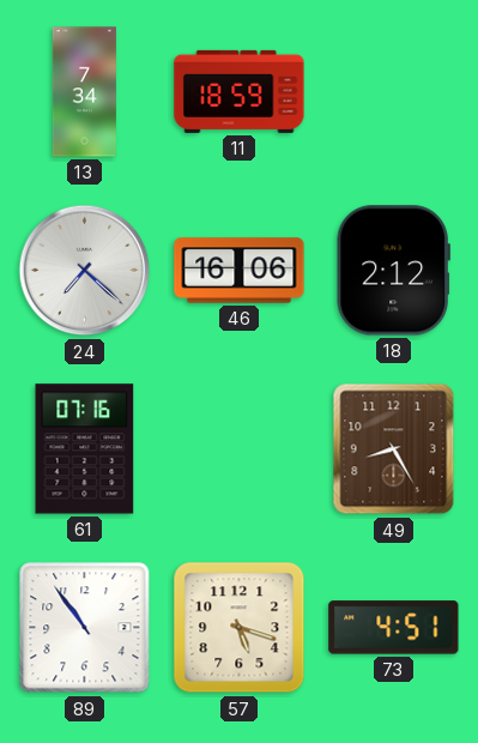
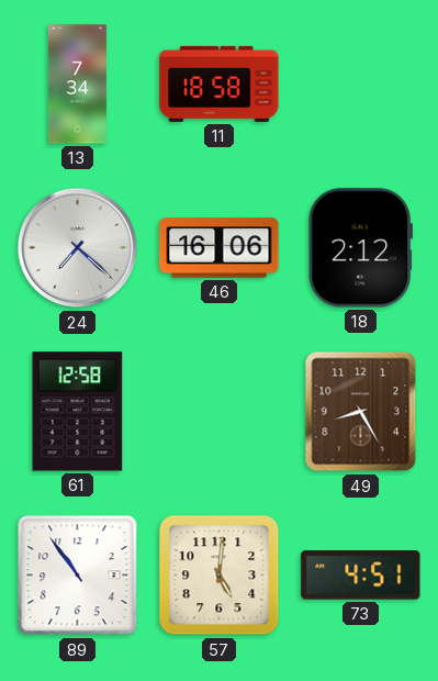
11: 18:59 -> 18:58 (220, 83)
61: 07:16 -> 12:58 (78, 412)
57: 5:18 -> 5:01 (220, 576)
